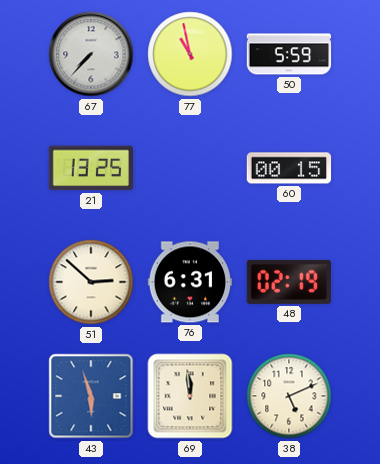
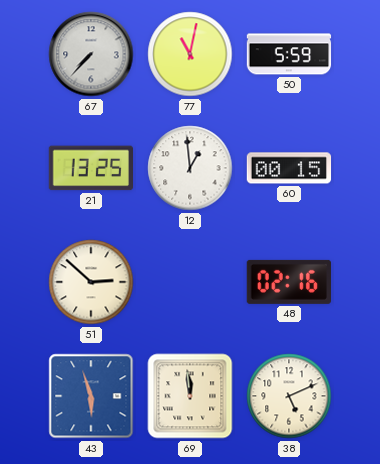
77: 10:58 -> 11:02 (190, 54)
12: none -> 12:59 (190, 168)
76: 6:31 -> none (190, 282)
48: 02:19 -> 02:16 (288, 282)
